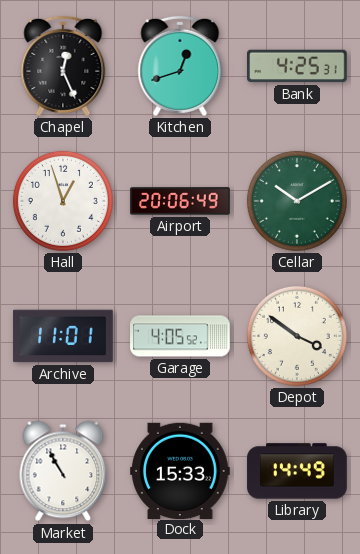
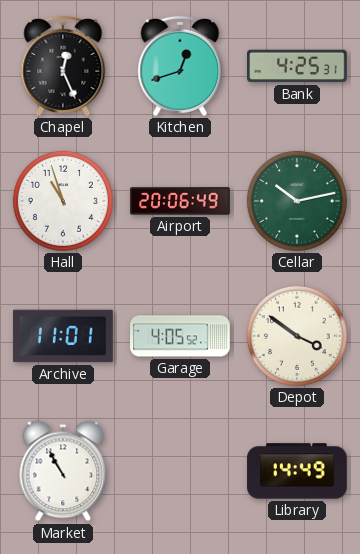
Hall: 12:57 -> 10:57 (63, 201)
Cellar: 10:10 -> 10:13 (297, 201)
Dock: 15:33 -> none (181, 470)
